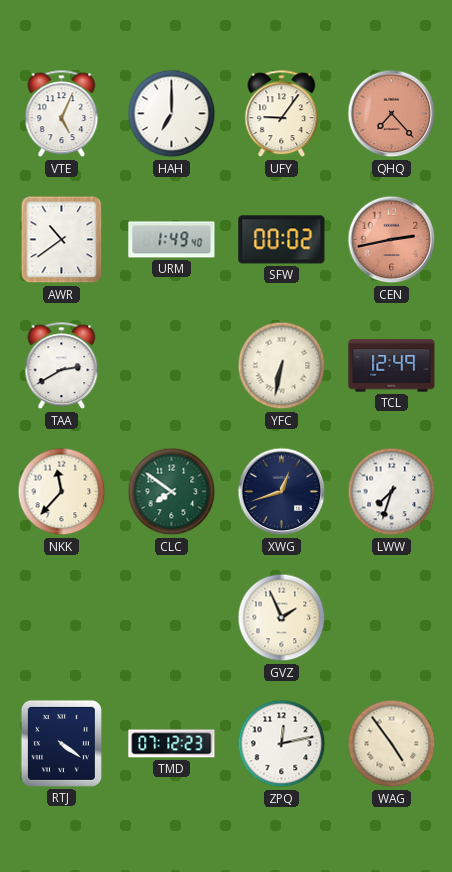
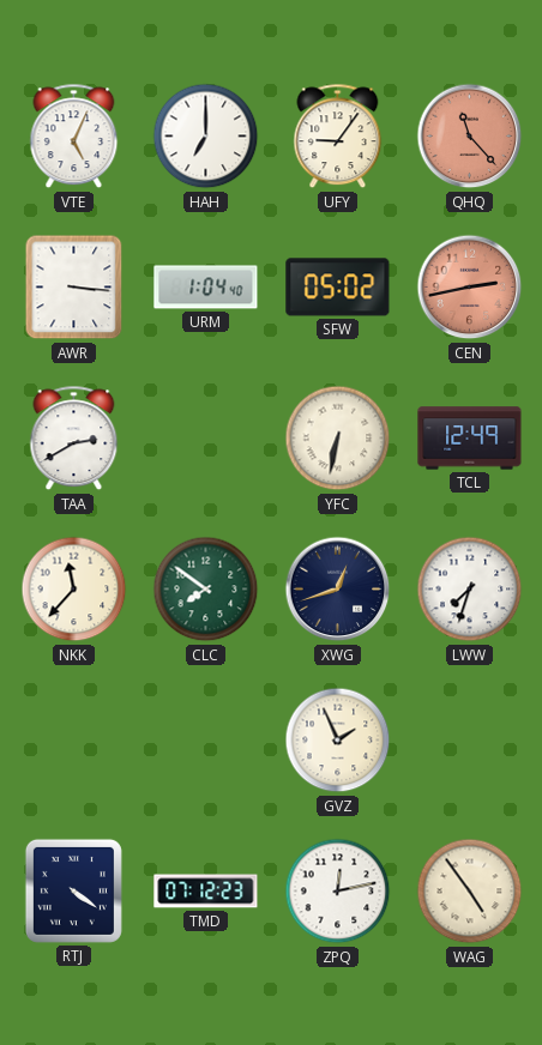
QHQ: 7:23 -> 11:23 (470, 137)
AWR: 10:39 -> 3:16 (74, 288)
URM: 1:49 -> 1:04 (206, 288)
SFW: 00:02 -> 05:02 (338, 288)
